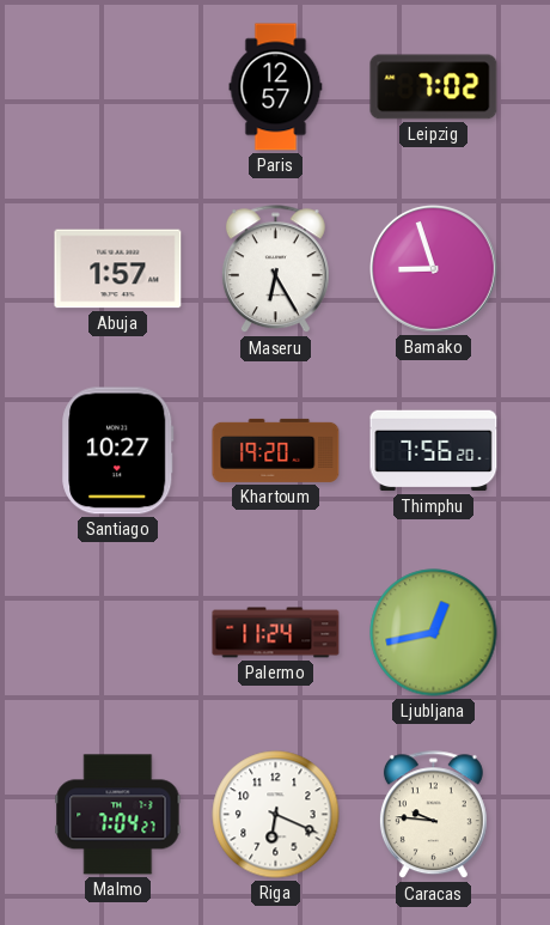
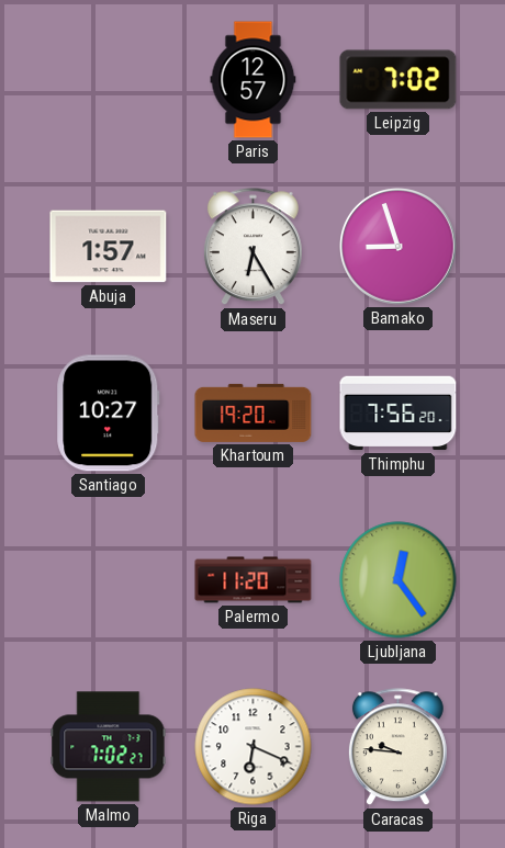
Palermo: 11:24 -> 11:20 (254, 580)
Ljubljana: 12:43 -> 12:24 (399, 580)
Malmo: 7:04 -> 7:02 (109, 747)
